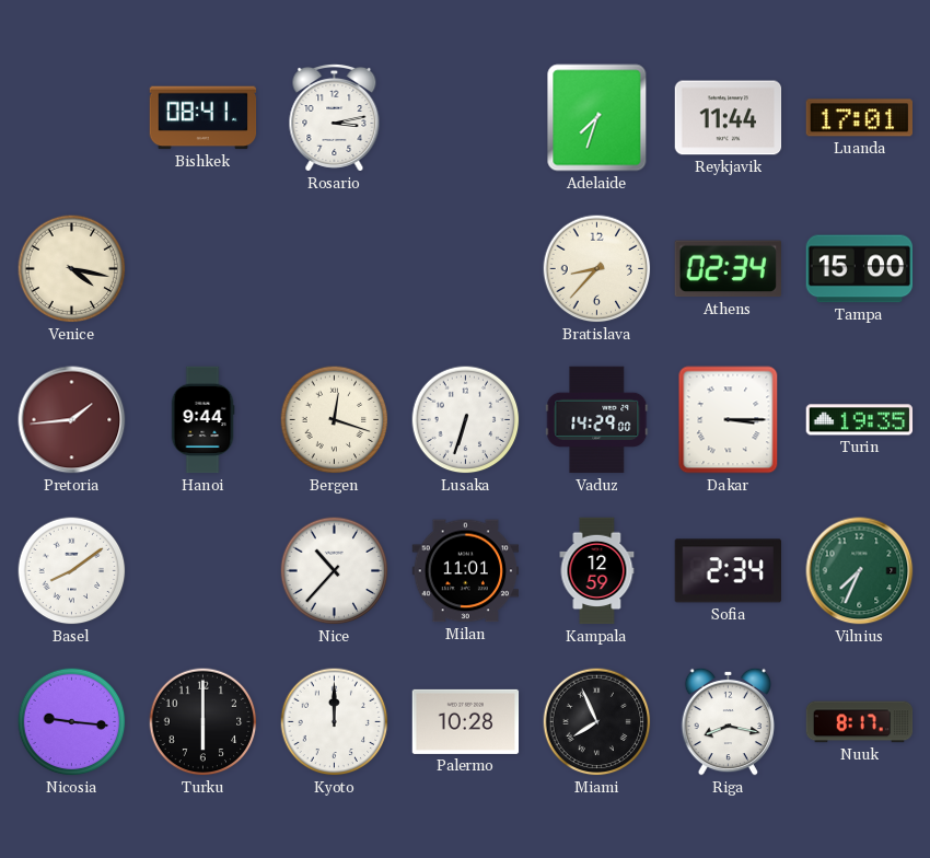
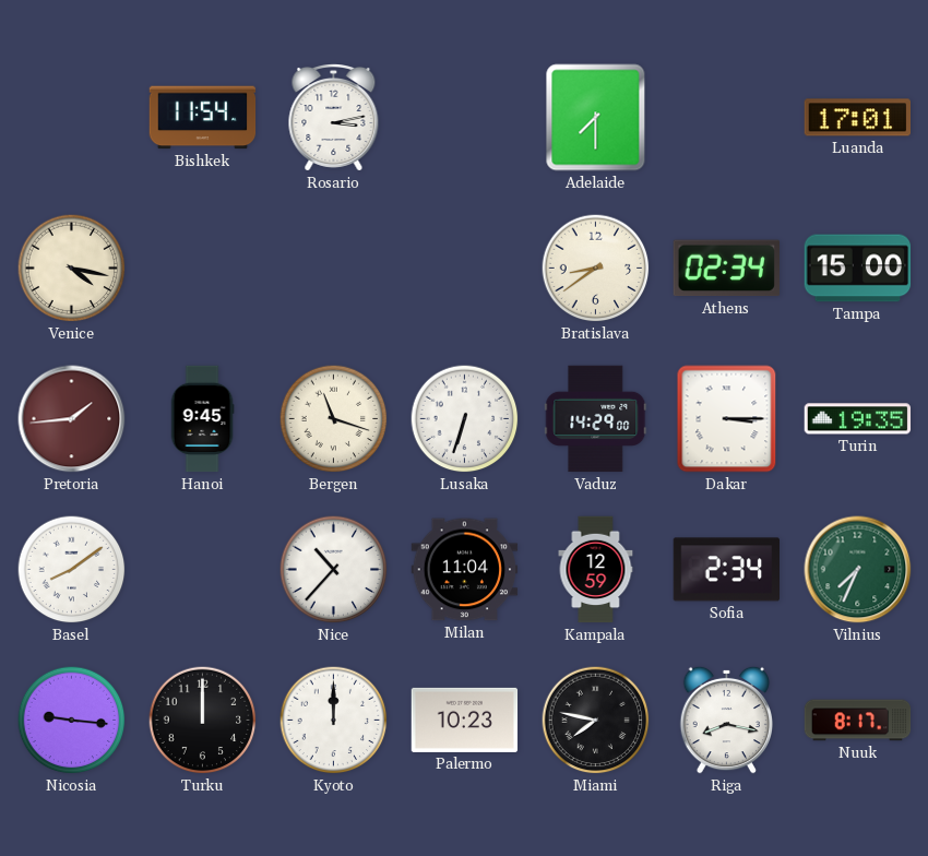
Bishkek: 08:41 -> 11:54 (203, 118)
Adelaide: 7:33 -> 7:30 (596, 118)
Reykjavik: 11:44 -> none (729, 118)
Bratislava: 8:37 -> 8:39 (596, 269)
Hanoi: 9:44 -> 9:45 (202, 419)
Bergen: 12:18 -> 11:18 (334, 419)
Milan: 11:01 -> 11:04 (465, 570)
Turku: 6:00 -> 12:00 (203, 721)
Palermo: 10:28 -> 10:23 (465, 720)
Miami: 7:56 -> 7:47 (596, 721)
